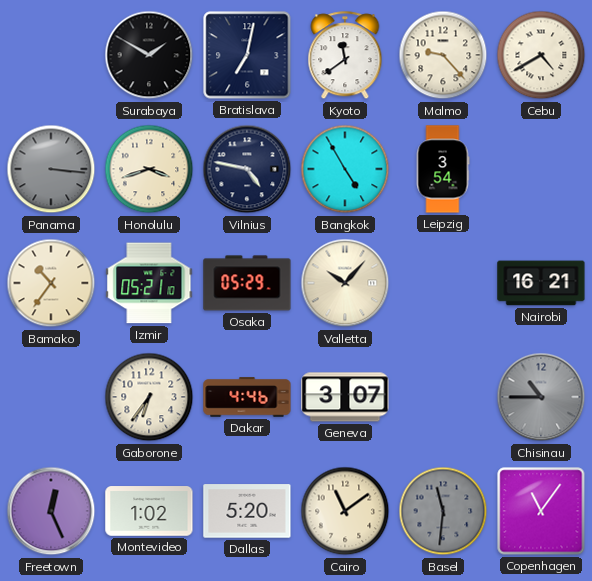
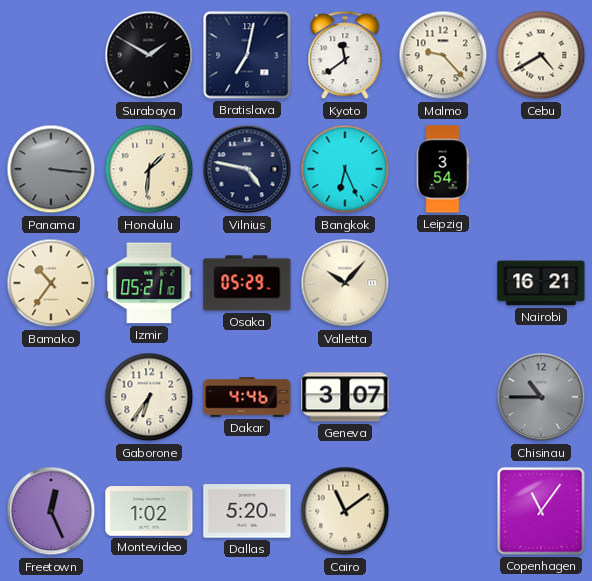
Honolulu: 3:42 -> 1:31 (149, 169)
Bangkok: 4:55 -> 6:26 (345, 169)
Basel: 11:31 -> none (443, 511)
